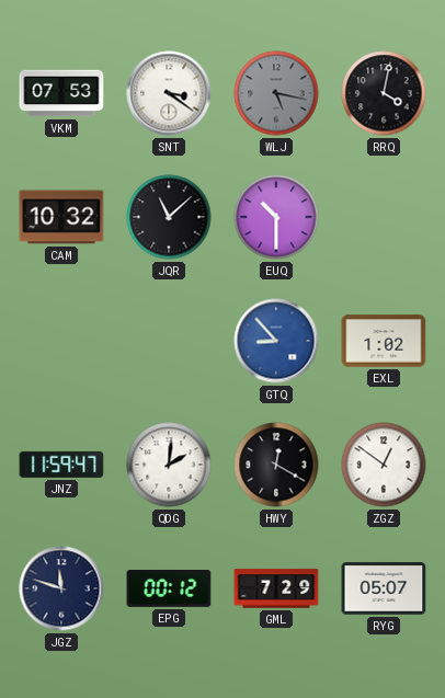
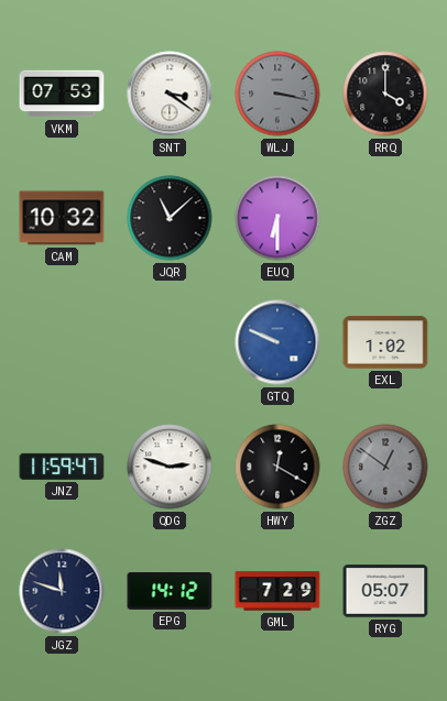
WLJ: 5:17 -> 3:17 (277, 94)
RRQ: 4:02 -> 4:00 (385, 94)
EUQ: 10:30 -> 6:30 (277, 218)
GTQ: 8:53 -> 9:49 (277, 342)
QDG: 2:01 -> 2:48 (170, 467)
ZGZ dial: white -> grey (385, 467)
EPG: 00:12 -> 14:12 (170, 592)
